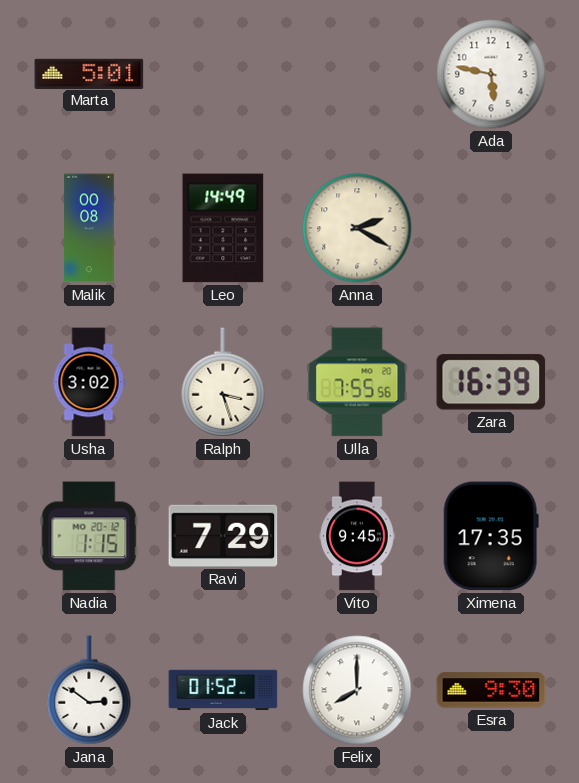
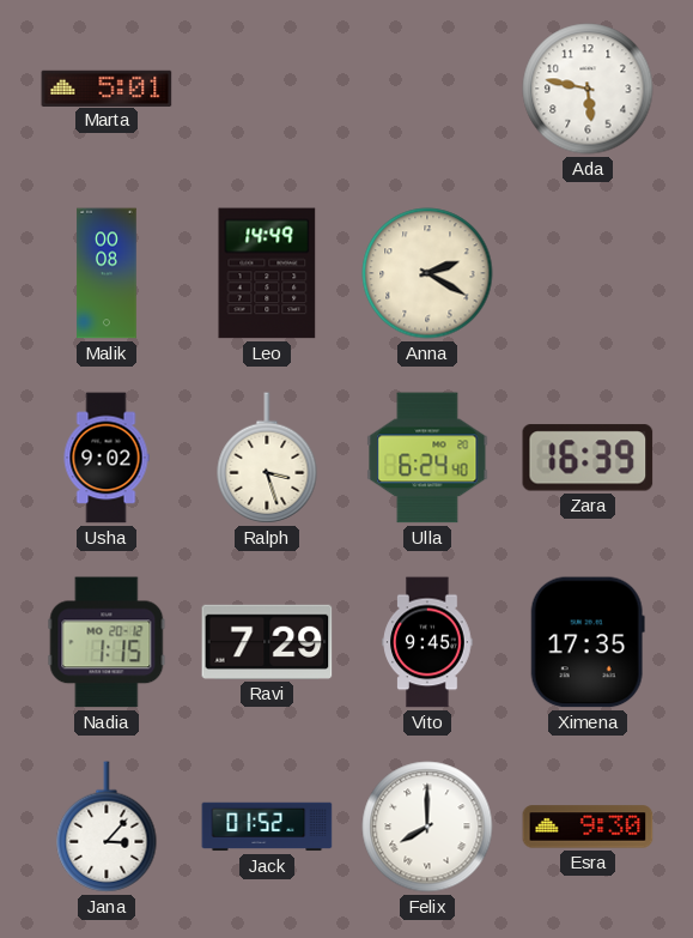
Usha: 3:02 -> 9:02 (107, 458)
Ulla: 7:55 -> 6:24 (427, 458)
Jana: 2:51 -> 3:07 (107, 827)
